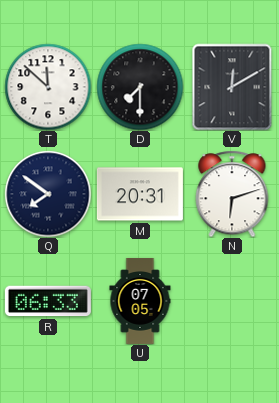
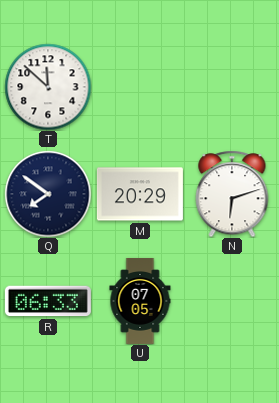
D: 7:30 -> none (140, 87)
V: 12:10 -> none (232, 87)
M: 20:31 -> 20:29 (140, 194)
